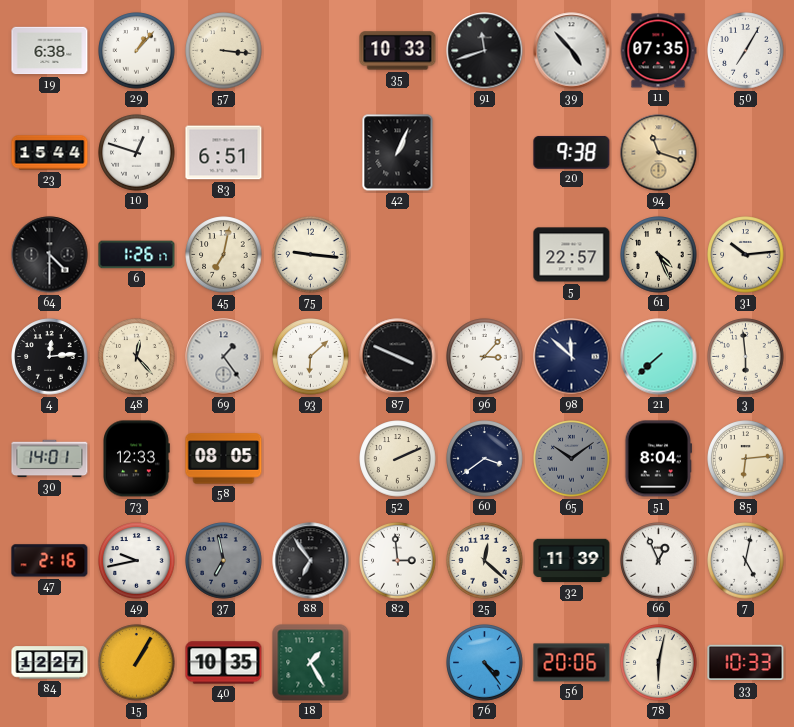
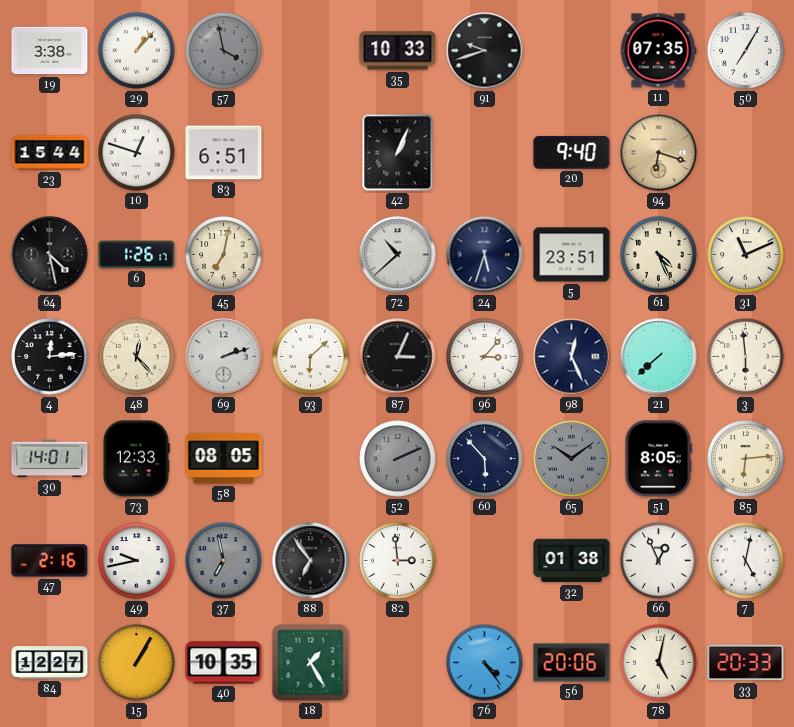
19: 6:38 -> 3:38 (50, 51)
57: 3:16 -> 3:58 (224, 51)
57 dial: cream -> grey (224, 51)
91: 11:42 -> 9:42 (485, 51)
39: 4:53 -> none (572, 51)
20: 9:38 -> 9:40 (572, 153)
94: 11:18 -> 6:18 (659, 153)
64: 4:30 -> 4:28 (50, 255)
75: 9:16 -> none (311, 255)
72: none -> 10:38 (398, 255)
24: none -> 5:33 (485, 255)
5: 22:57 -> 23:51 (572, 255)
31: 10:14 -> 11:11 (746, 255)
69: 1:24 -> 2:12 (224, 357)
87: 3:49 -> 3:04 (398, 357)
98: 11:52 -> 12:26 (572, 357)
52 dial: cream -> grey (398, 459)
60: 3:39 -> 5:53 (485, 459)
51: 8:04 -> 8:05 (658, 459)
25: 12:22 -> none (485, 561)
32: 11:39 -> 01:38 (572, 561)
78: 6:02 -> 5:02 (659, 663)
33: 10:33 -> 20:33 (746, 663)
